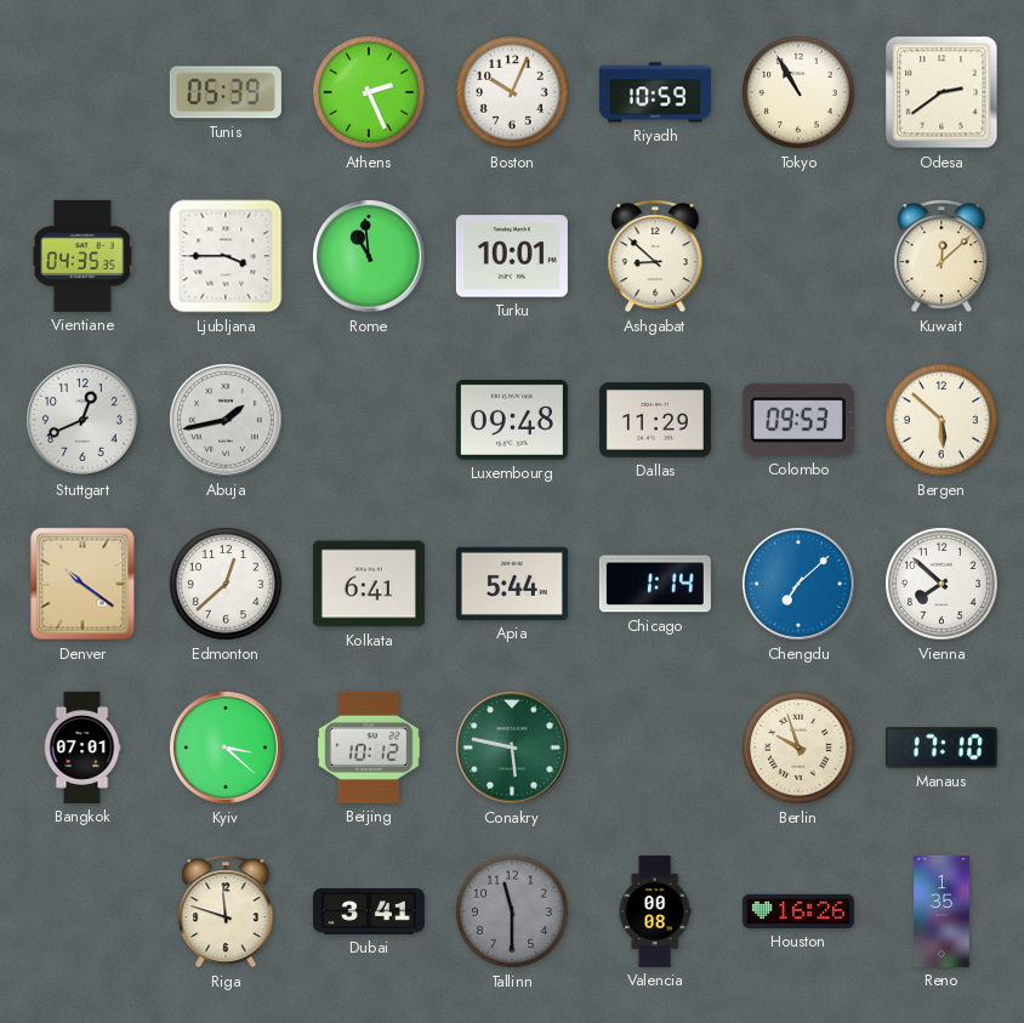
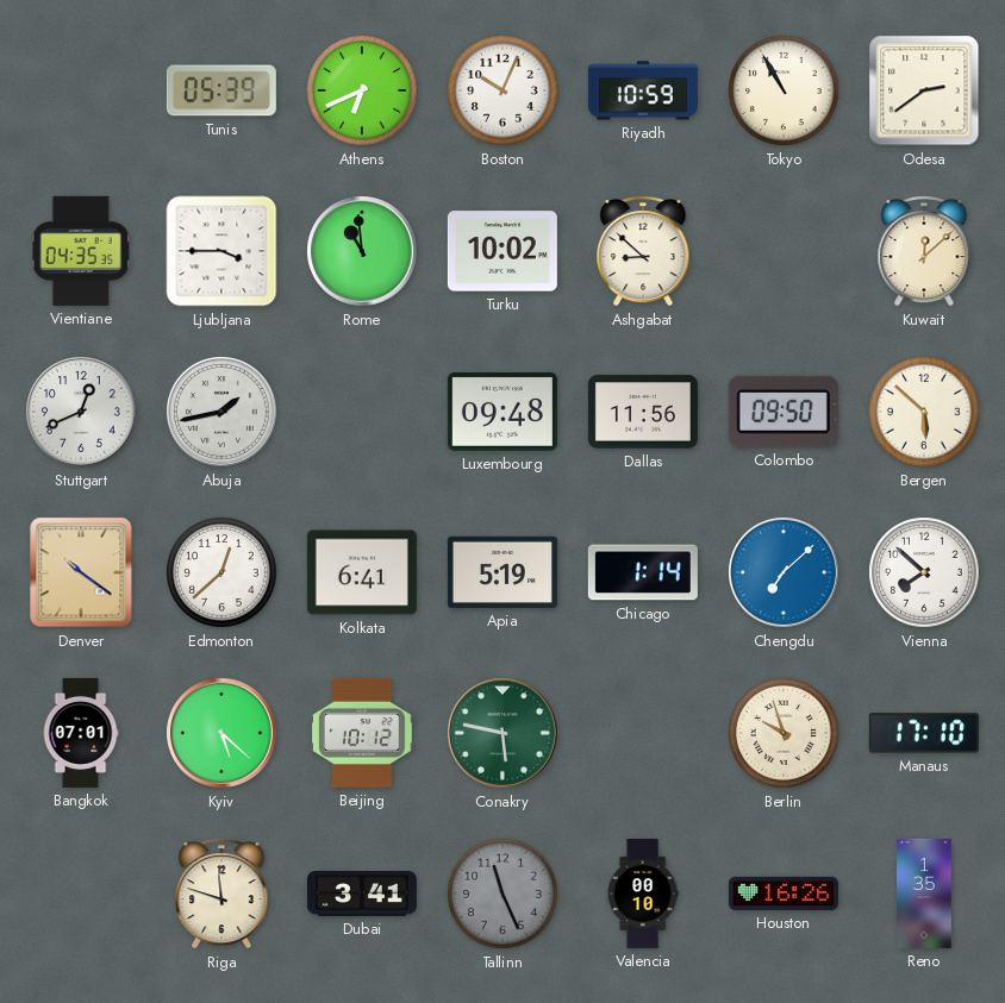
Athens: 2:26 -> 6:41 (362, 90)
Turku: 10:01 -> 10:02 (502, 251)
Dallas: 11:29 -> 11:56 (643, 412)
Colombo: 09:53 -> 09:50 (784, 412)
Apia: 5:44 -> 5:19 (502, 572)
Kyiv: 3:22 -> 5:22 (223, 734)
Tallinn: 11:30 -> 11:26 (502, 894)
Valencia: 00:08 -> 00:10 (643, 894)
